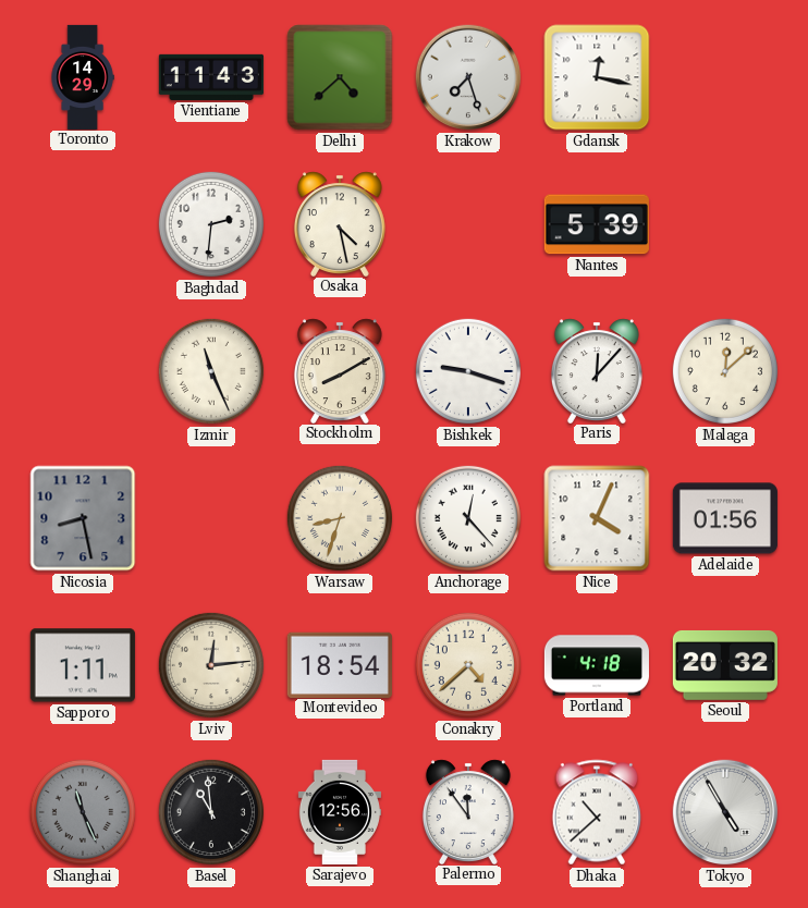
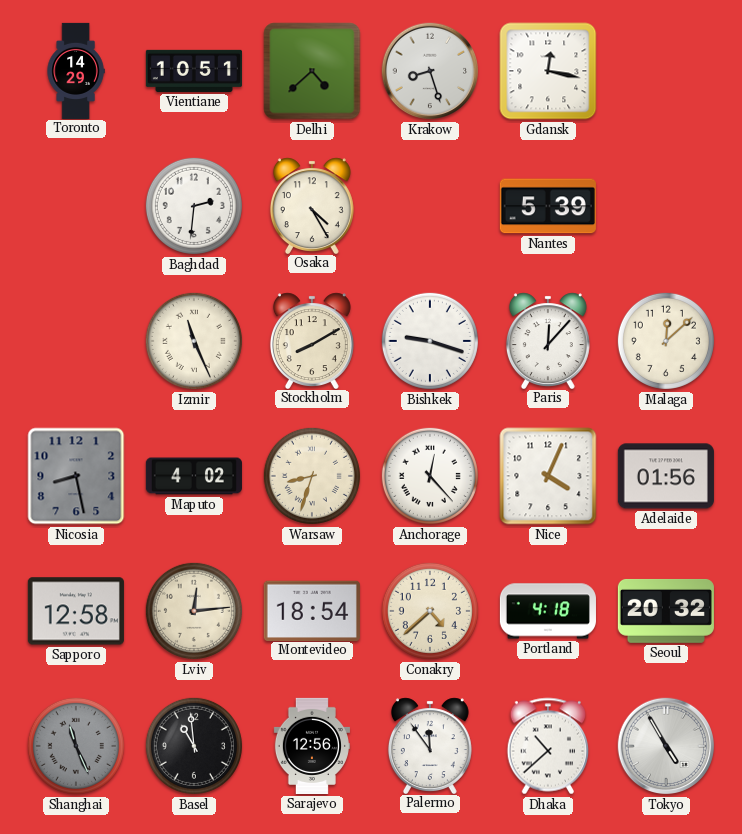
Vientiane: 11:43 -> 10:51 (194, 71)
Krakow: 7:27 -> 8:27 (430, 71)
Osaka: 4:28 -> 4:25 (312, 205)
Maputo: none -> 4:02 (194, 476)
Sapporo: 1:11 -> 12:58 (76, 611)
